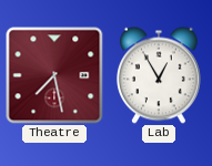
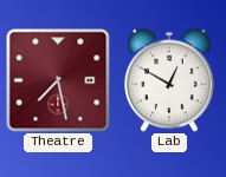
Lab: 12:55 -> 12:50 (169, 80)
